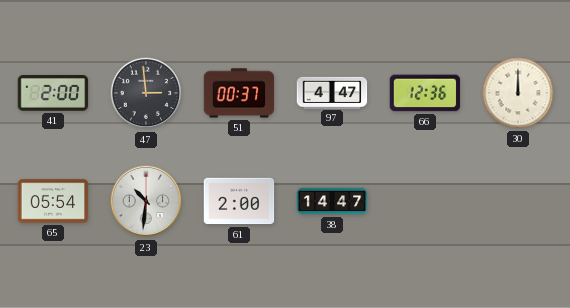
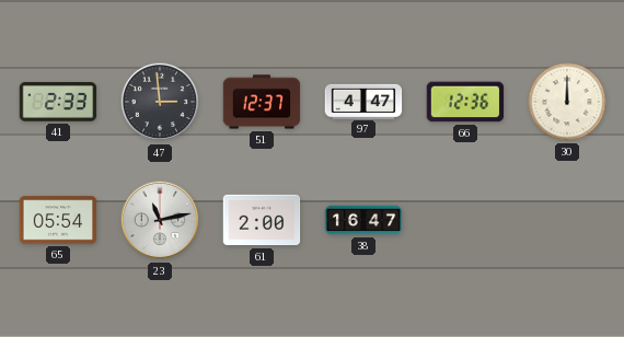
41: 2:00 -> 2:33 (58, 103)
51: 00:37 -> 12:37 (262, 102)
23: 10:31 -> 11:13 (160, 220)
38: 14:47 -> 16:47 (363, 220)
